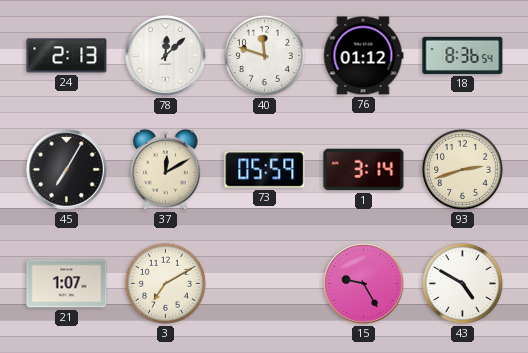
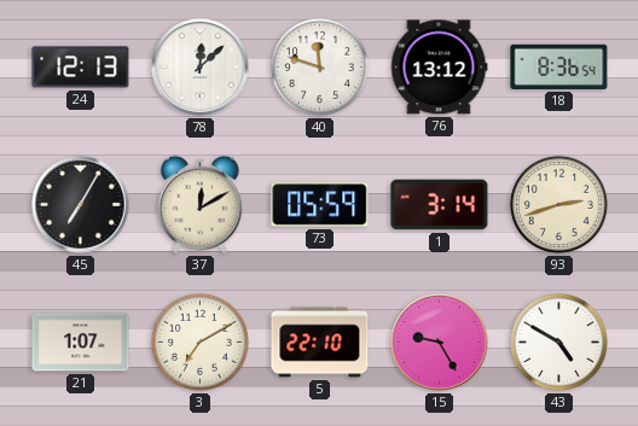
24: 2:13 -> 12:13 (81, 68)
76: 01:12 -> 13:12 (439, 68)
5: none -> 22:10 (320, 343)
